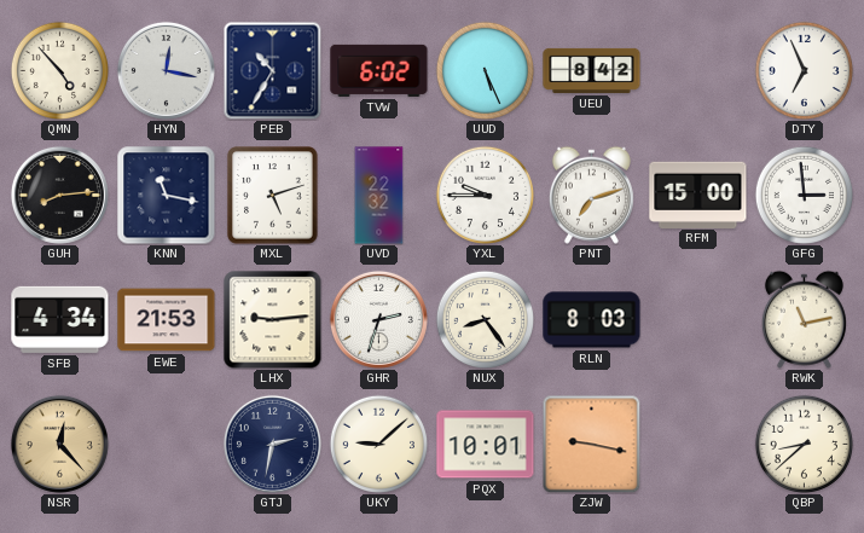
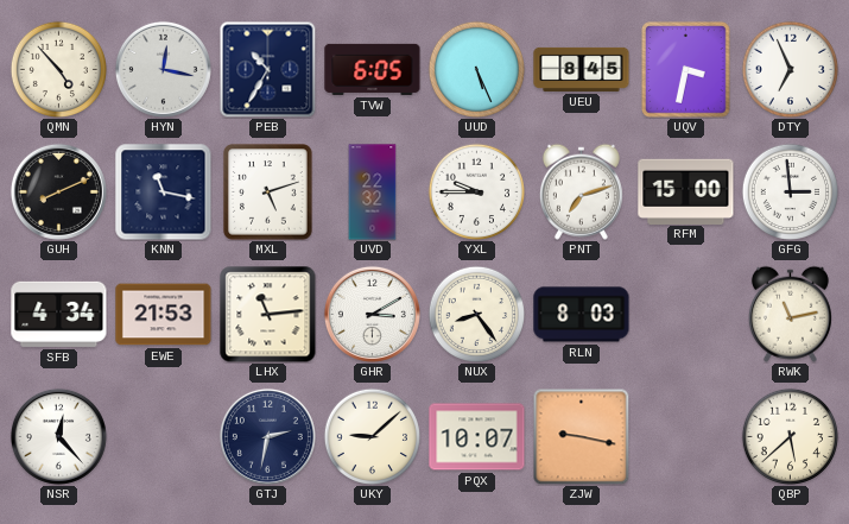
TVW: 6:02 -> 6:05 (373, 69)
UEU: 8:42 -> 8:45 (582, 69)
UQV: none -> 3:32 (686, 70)
GUH: 8:14 -> 8:11 (58, 191)
LHX: 9:14 -> 11:14 (268, 315)
GHR: 2:33 -> 3:10 (372, 314)
NSR dial: champagne -> white (58, 436)
PQX: 10:01 -> 10:07 (477, 437)
QBP: 8:38 -> 5:38 (790, 436)
